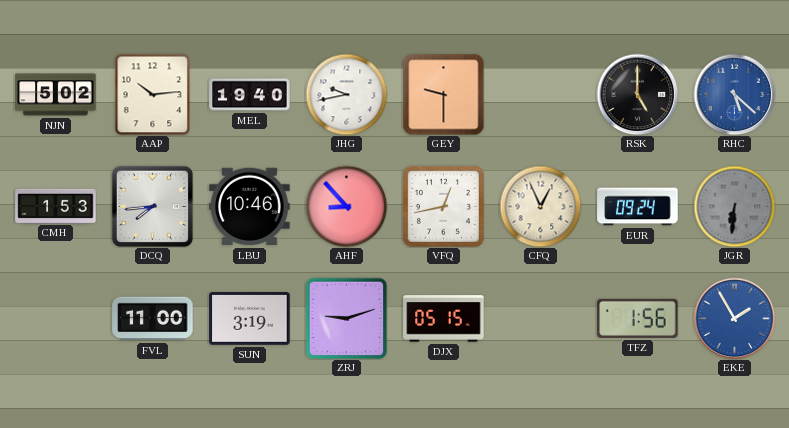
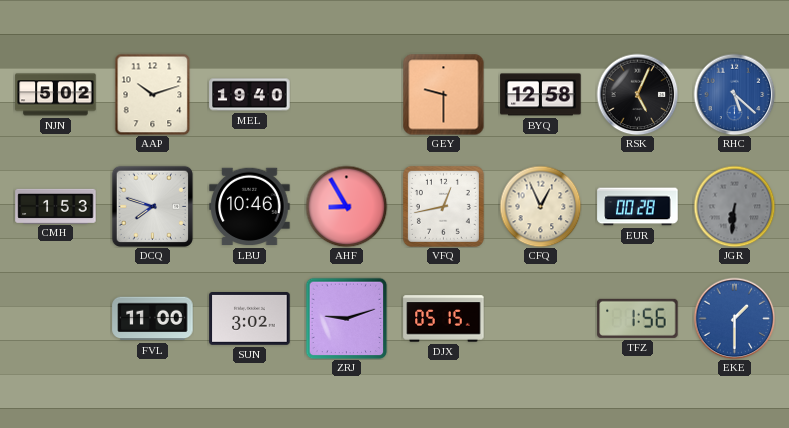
AAP: 10:14 -> 10:12 (153, 94)
JHG: 9:43 -> none (346, 94)
BYQ: none -> 12:58 (541, 95)
RSK: 5:00 -> 5:04 (637, 94)
DCQ: 7:44 -> 7:48 (152, 206)
AHF: 8:53 -> 8:55 (346, 206)
EUR: 09:24 -> 00:28 (638, 207)
SUN: 3:19 -> 3:02 (250, 319)
EKE: 1:55 -> 1:30 (734, 318)
